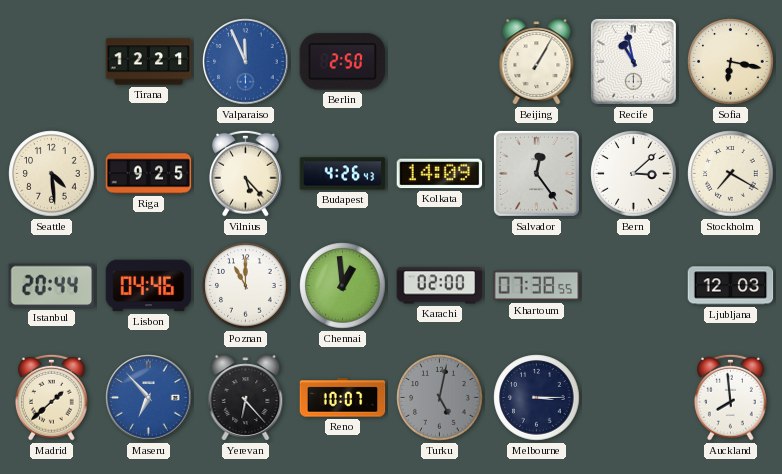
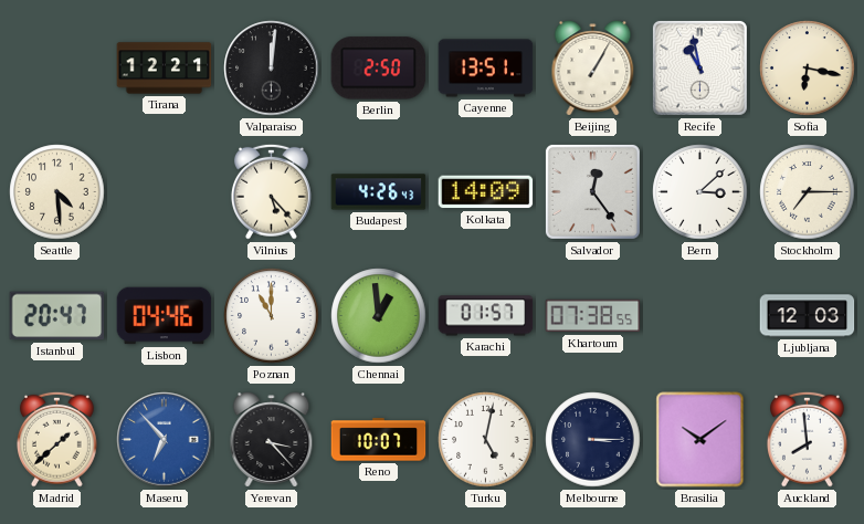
Valparaiso: 11:56 -> 12:01 (272, 69)
Valparaiso dial: blue -> black (272, 69)
Cayenne: none -> 13:51 (486, 69)
Riga: 9:25 -> none (149, 174)
Stockholm: 7:20 -> 7:15 (808, 192)
Istanbul: 20:44 -> 20:47 (57, 316)
Karachi: 02:00 -> 01:57 (486, 316)
Yerevan: 6:23 -> 3:23 (272, 440)
Turku dial: grey -> white (486, 440)
Brasilia: none -> 10:09 (700, 440)
